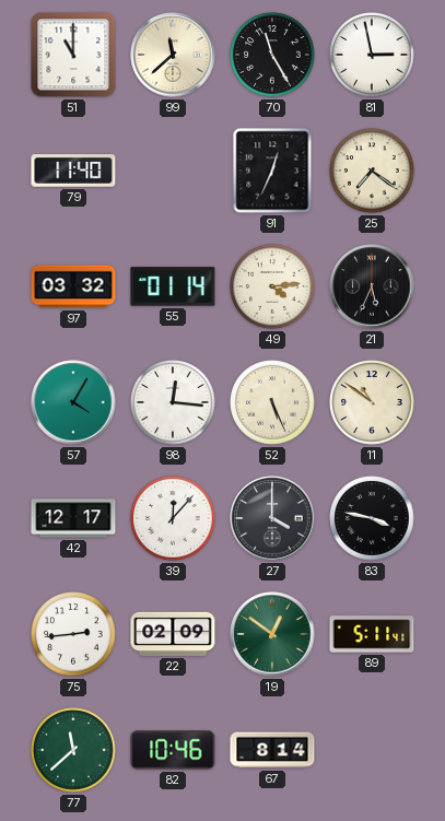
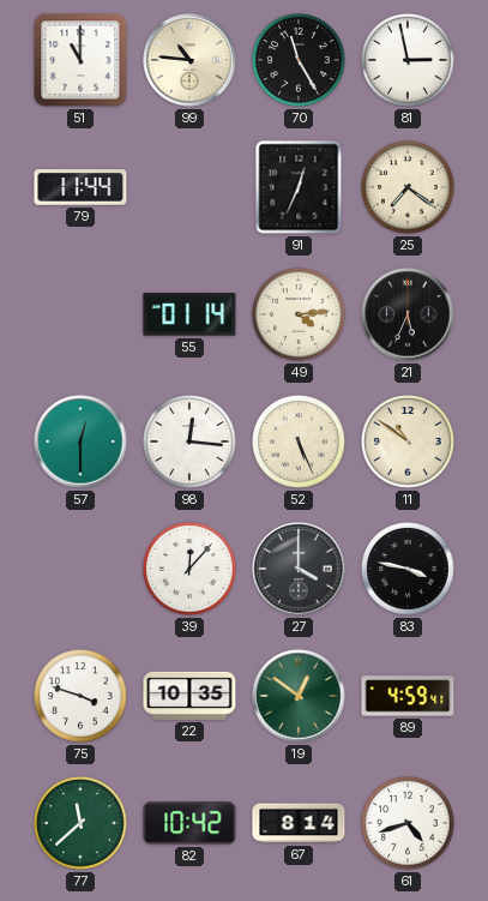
99: 11:38 -> 10:46 (189, 60)
79: 11:40 -> 11:44 (80, 187)
97: 03:32 -> none (73, 286)
57: 4:05 -> 12:30 (80, 442)
42: 12:17 -> none (73, 518)
75: 2:44 -> 3:48 (80, 696)
22: 02:09 -> 10:35 (189, 696)
89: 5:11 -> 4:59 (408, 696)
82: 10:46 -> 10:42 (189, 823)
61: none -> 4:42 (408, 823)
